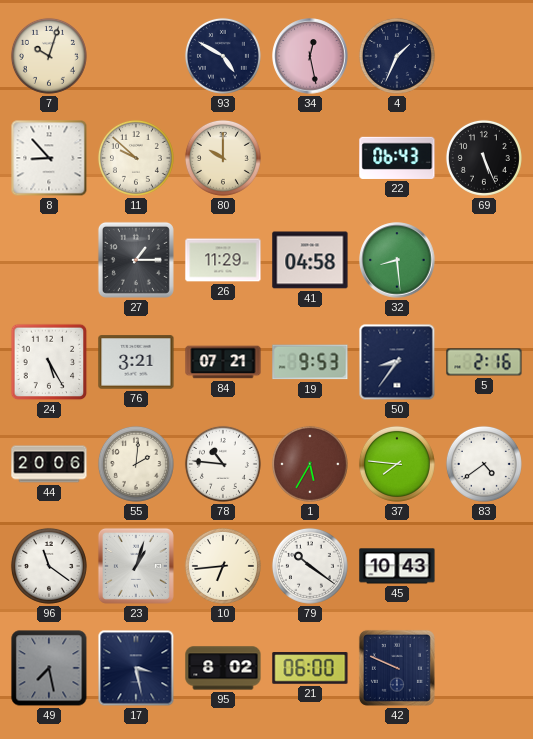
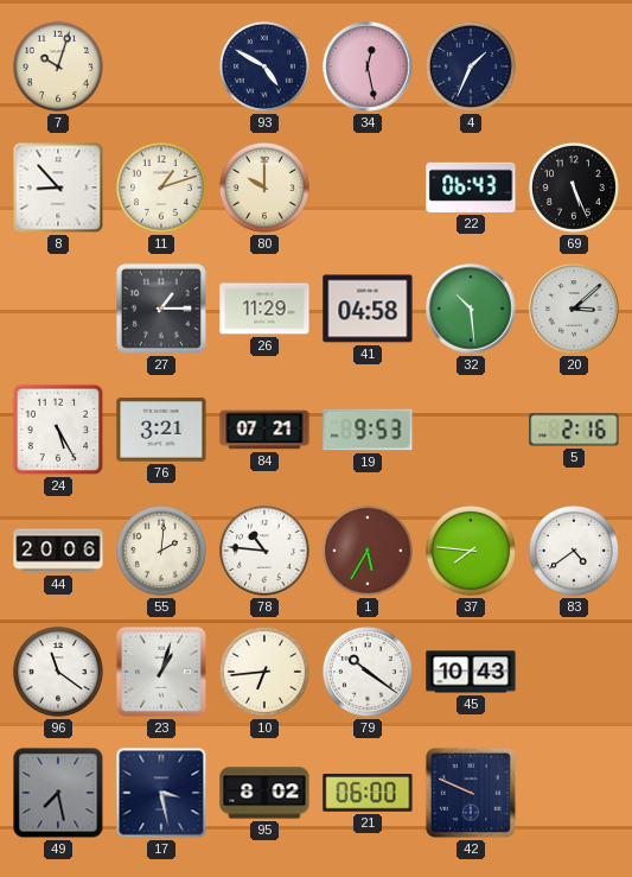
11: 9:52 -> 1:12 (161, 188)
32: 8:29 -> 10:29 (471, 309)
20: none -> 3:08 (574, 309)
50: 8:36 -> none (397, 362)
